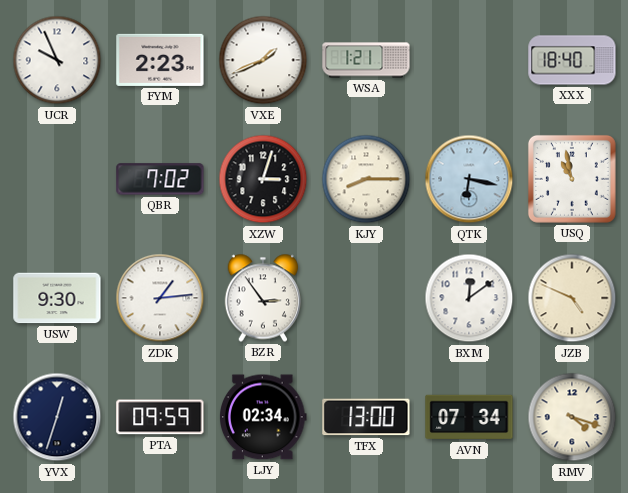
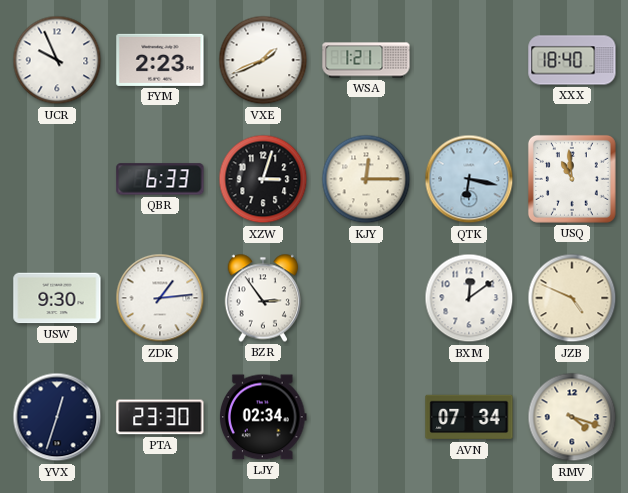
QBR: 7:02 -> 6:33 (160, 179)
KJY: 8:15 -> 12:15 (366, 179)
USQ: 10:58 -> 10:59 (572, 179)
PTA: 09:59 -> 23:30 (160, 417)
TFX: 13:00 -> none (366, 417)
